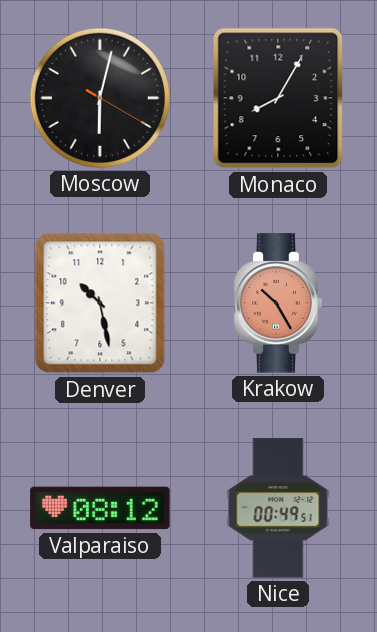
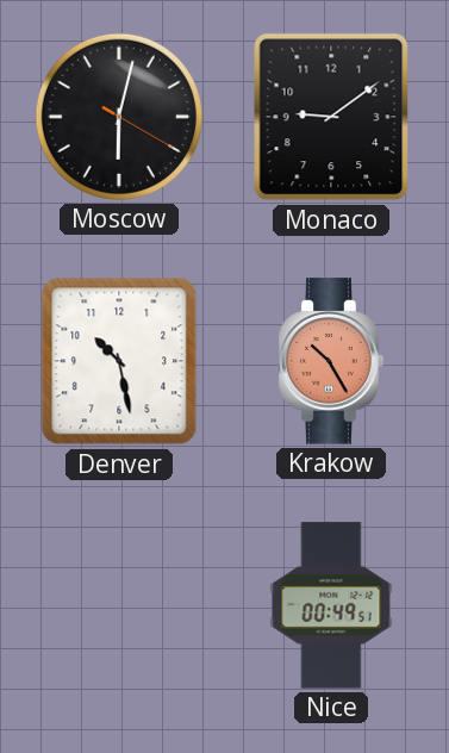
Monaco: 8:05 -> 9:09 (331, 117)
Valparaiso: 08:12 -> none (100, 508)
